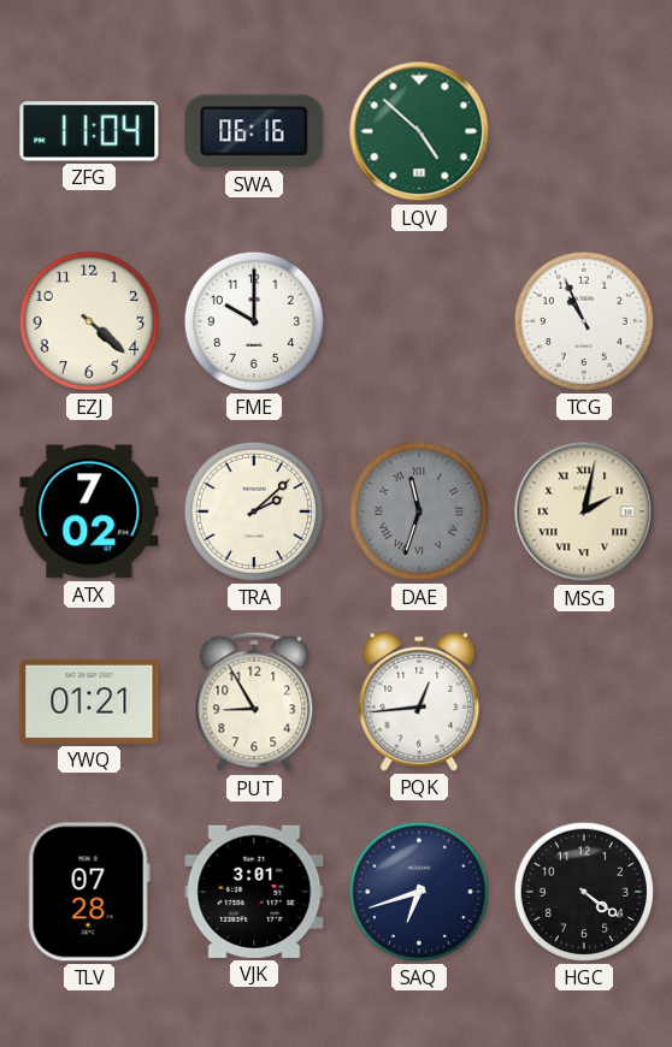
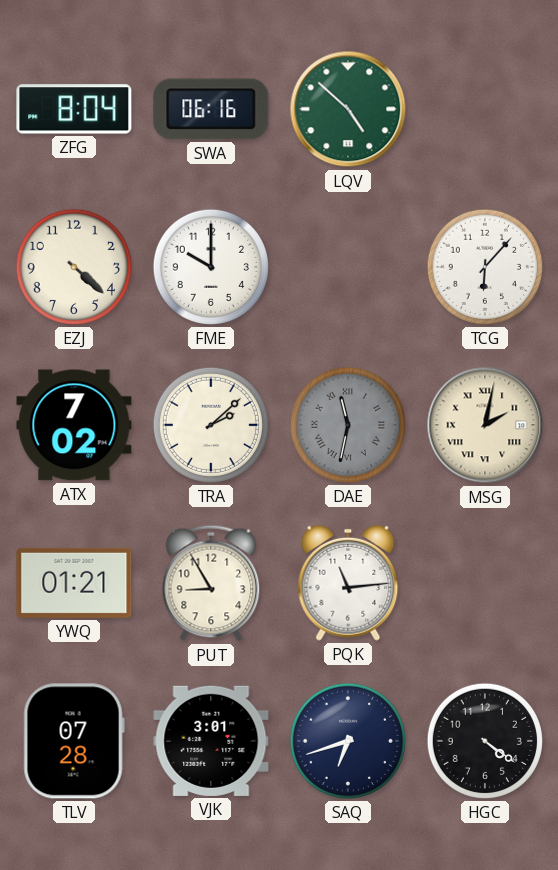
ZFG: 11:04 -> 8:04 (74, 109)
TCG: 10:56 -> 6:07 (485, 267)
DAE: 11:33 -> 11:32 (348, 425)
PQK: 12:44 -> 11:14 (348, 583)
